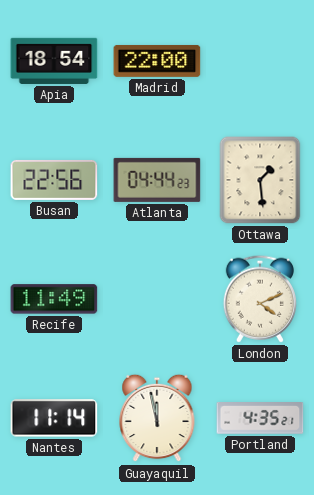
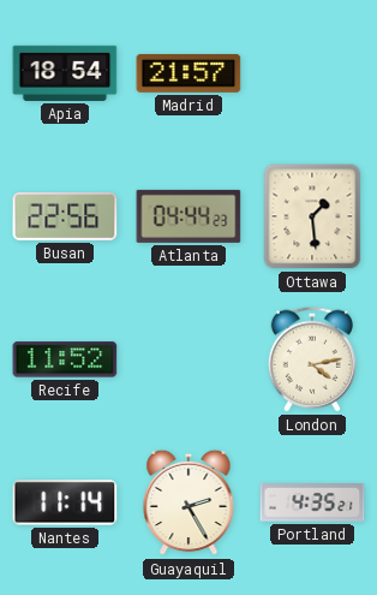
Madrid: 22:00 -> 21:57 (188, 73)
Recife: 11:49 -> 11:52 (65, 359)
London: 4:11 -> 4:13 (311, 359)
Guayaquil: 11:58 -> 2:25 (188, 502)
